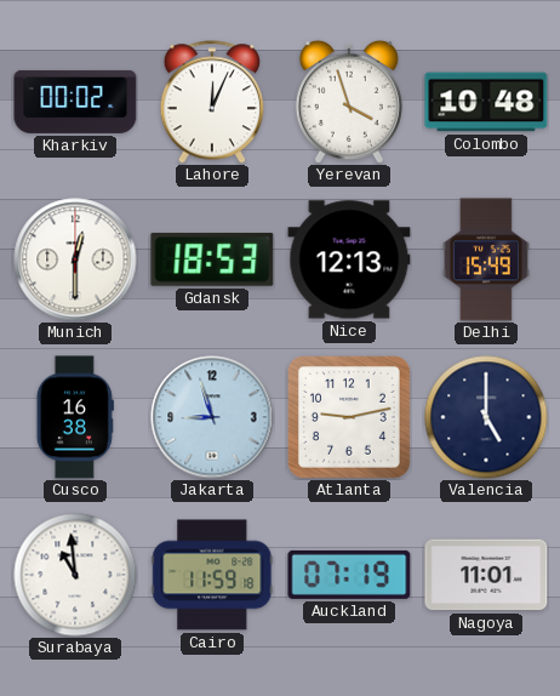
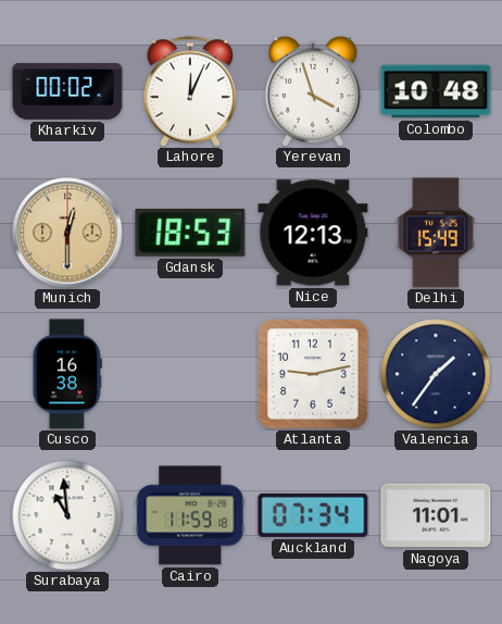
Munich dial: white -> champagne (67, 233)
Jakarta: 8:57 -> none (212, 417)
Valencia: 5:00 -> 1:36 (436, 374)
Auckland: 07:19 -> 07:34 (313, 515)
